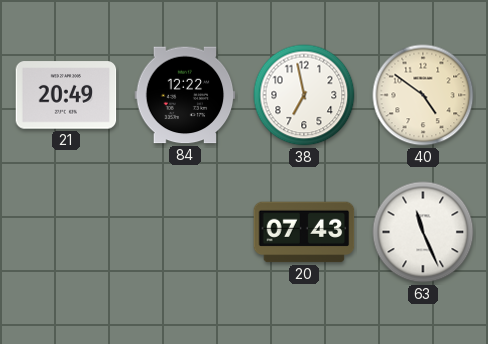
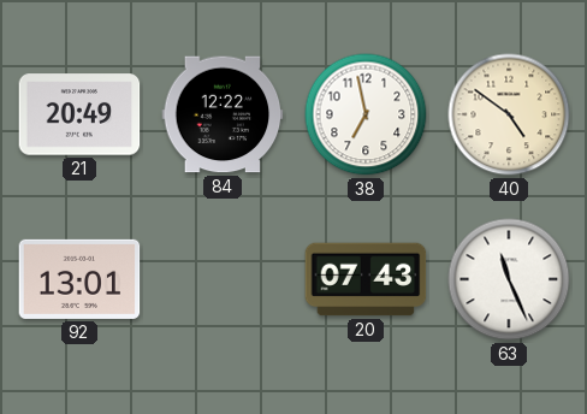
92: none -> 13:01 (79, 279)
